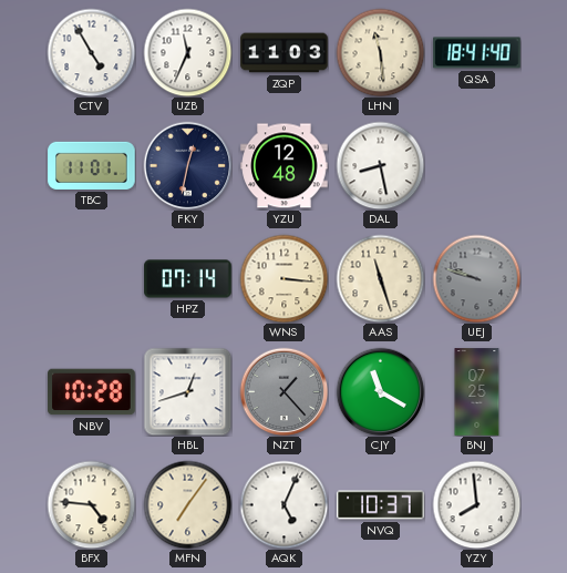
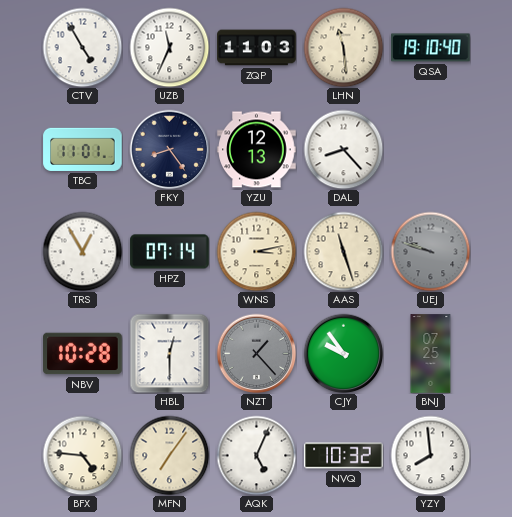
QSA: 18:41 -> 19:10 (431, 48)
FKY: 12:32 -> 8:24 (169, 149)
YZU: 12:48 -> 12:13 (257, 150)
DAL: 8:28 -> 8:23 (343, 149)
TRS: none -> 12:55 (82, 251)
WNS: 3:16 -> 3:13 (256, 251)
HBL: 12:42 -> 12:30 (169, 353)
CJY: 11:20 -> 9:54 (343, 353)
NVQ: 10:37 -> 10:32 (344, 456)
